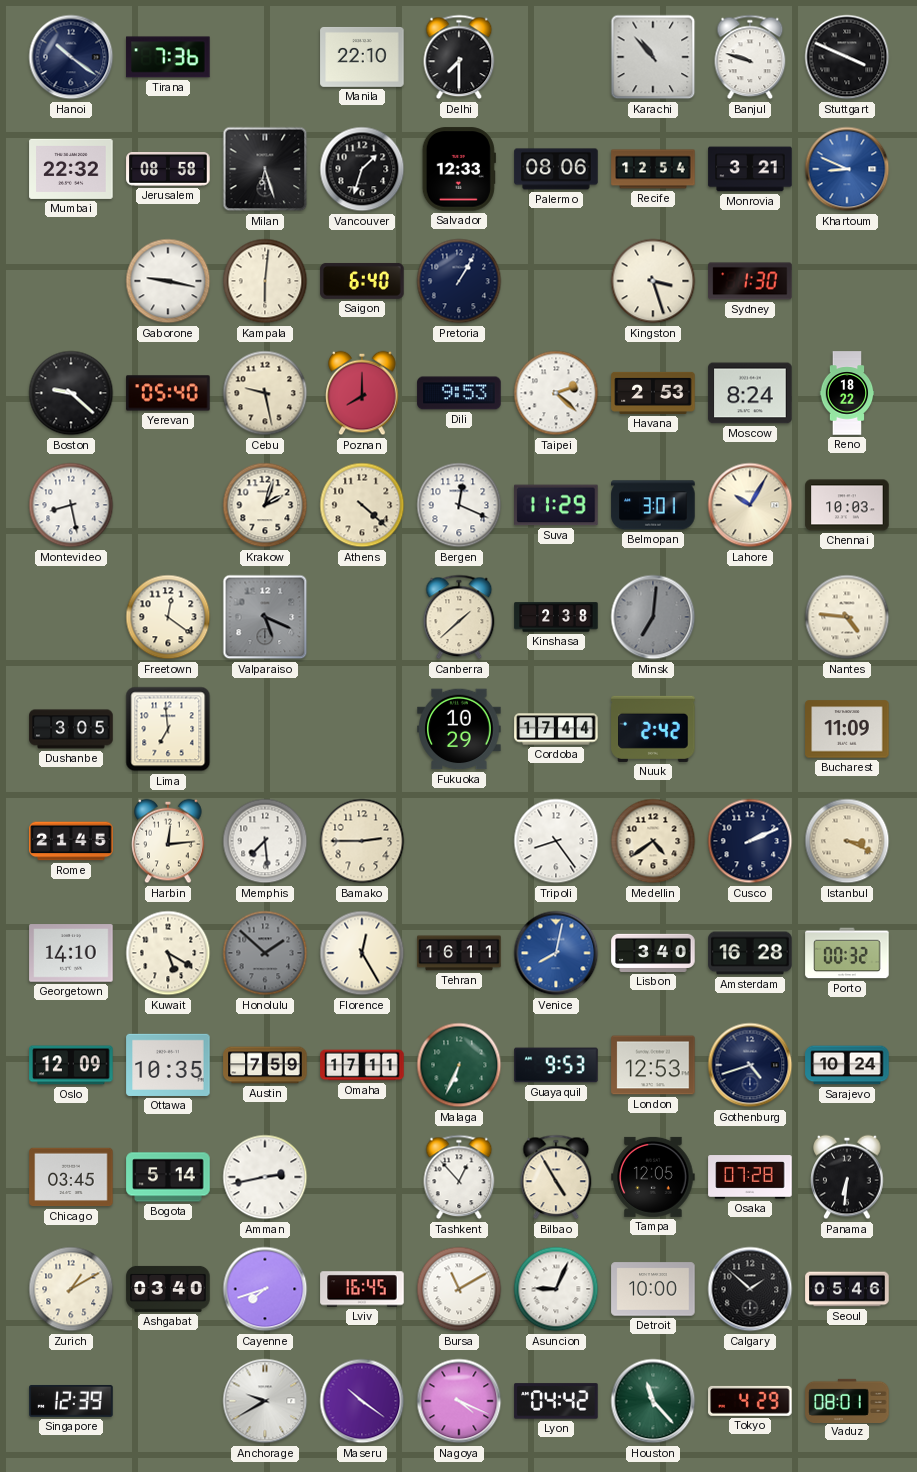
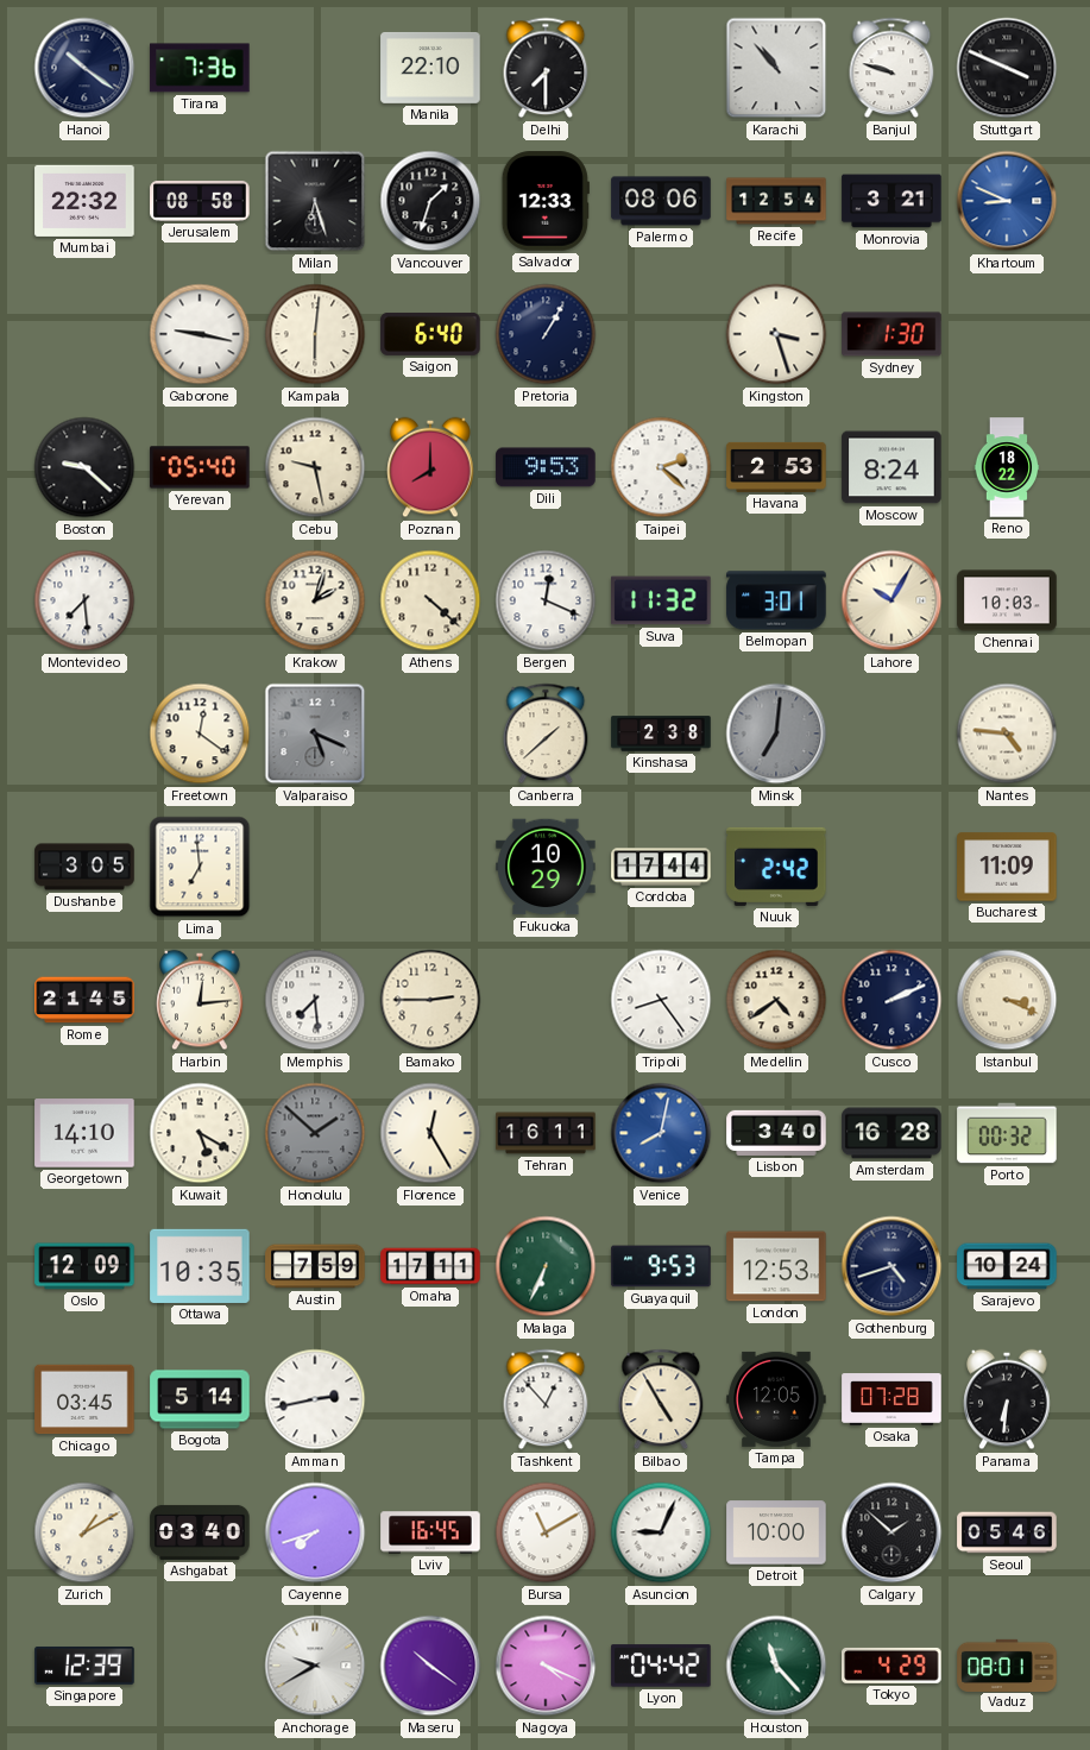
Montevideo: 8:28 -> 7:29 (84, 600)
Suva: 11:29 -> 11:32 (661, 600)
